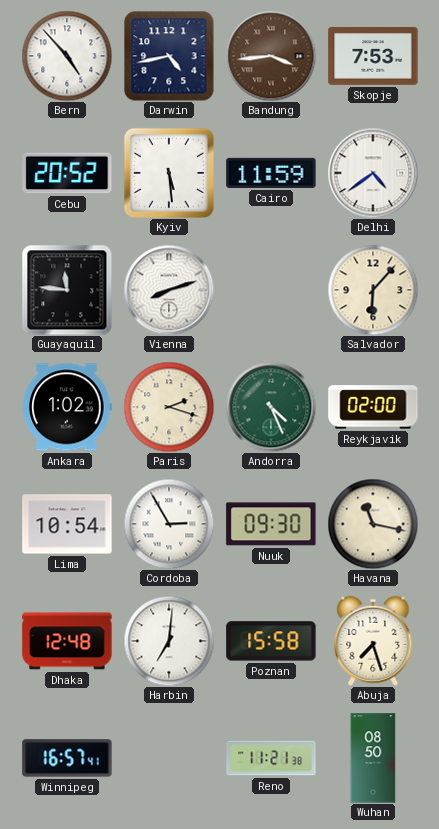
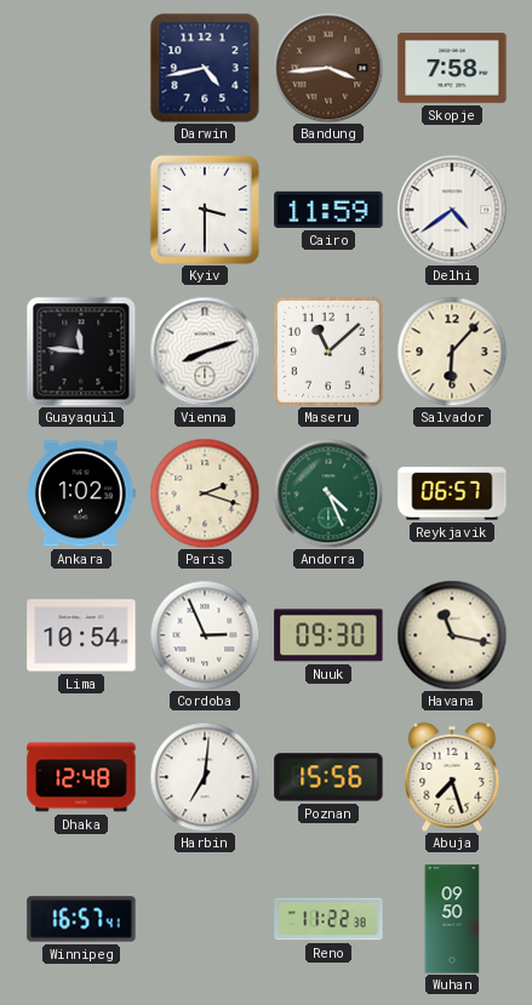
Bern: 4:53 -> none (67, 56)
Skopje: 7:53 -> 7:58 (452, 69)
Cebu: 20:52 -> none (67, 173)
Kyiv: 5:29 -> 3:30 (205, 210)
Maseru: none -> 11:08 (328, 352)
Reykjavik: 02:00 -> 06:57 (452, 493)
Cordoba: 2:55 -> 2:56 (205, 635)
Poznan: 15:58 -> 15:56 (328, 777)
Reno: 11:21 -> 11:22 (328, 919)
Wuhan: 08:50 -> 09:50 (452, 919)
